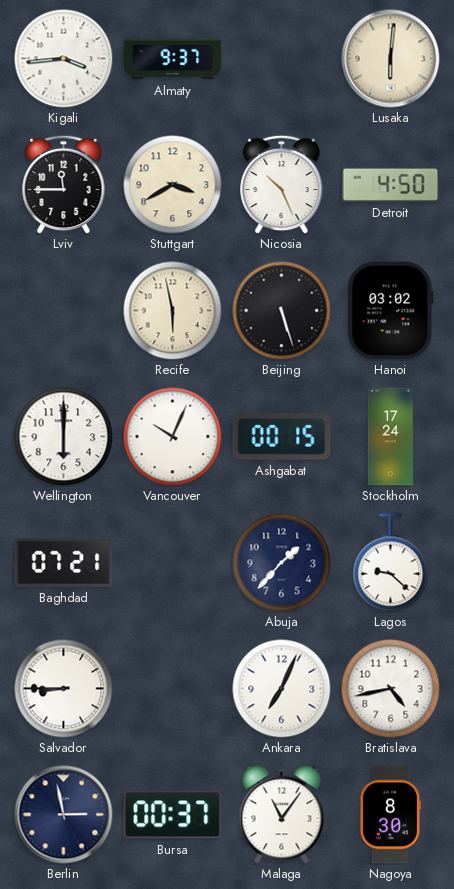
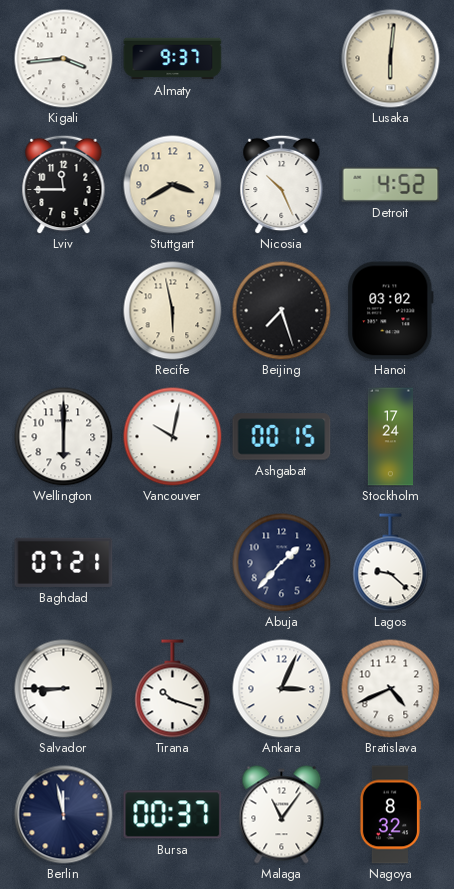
Detroit: 4:50 -> 4:52 (391, 184)
Beijing: 5:27 -> 7:27 (282, 311)
Vancouver: 10:04 -> 10:02 (173, 437)
Tirana: none -> 10:18 (173, 689)
Ankara: 7:04 -> 3:04 (282, 689)
Bratislava: 4:43 -> 4:41 (391, 689)
Berlin: 2:58 -> 11:58 (64, 815)
Nagoya: 8:30 -> 8:32 (390, 815)
